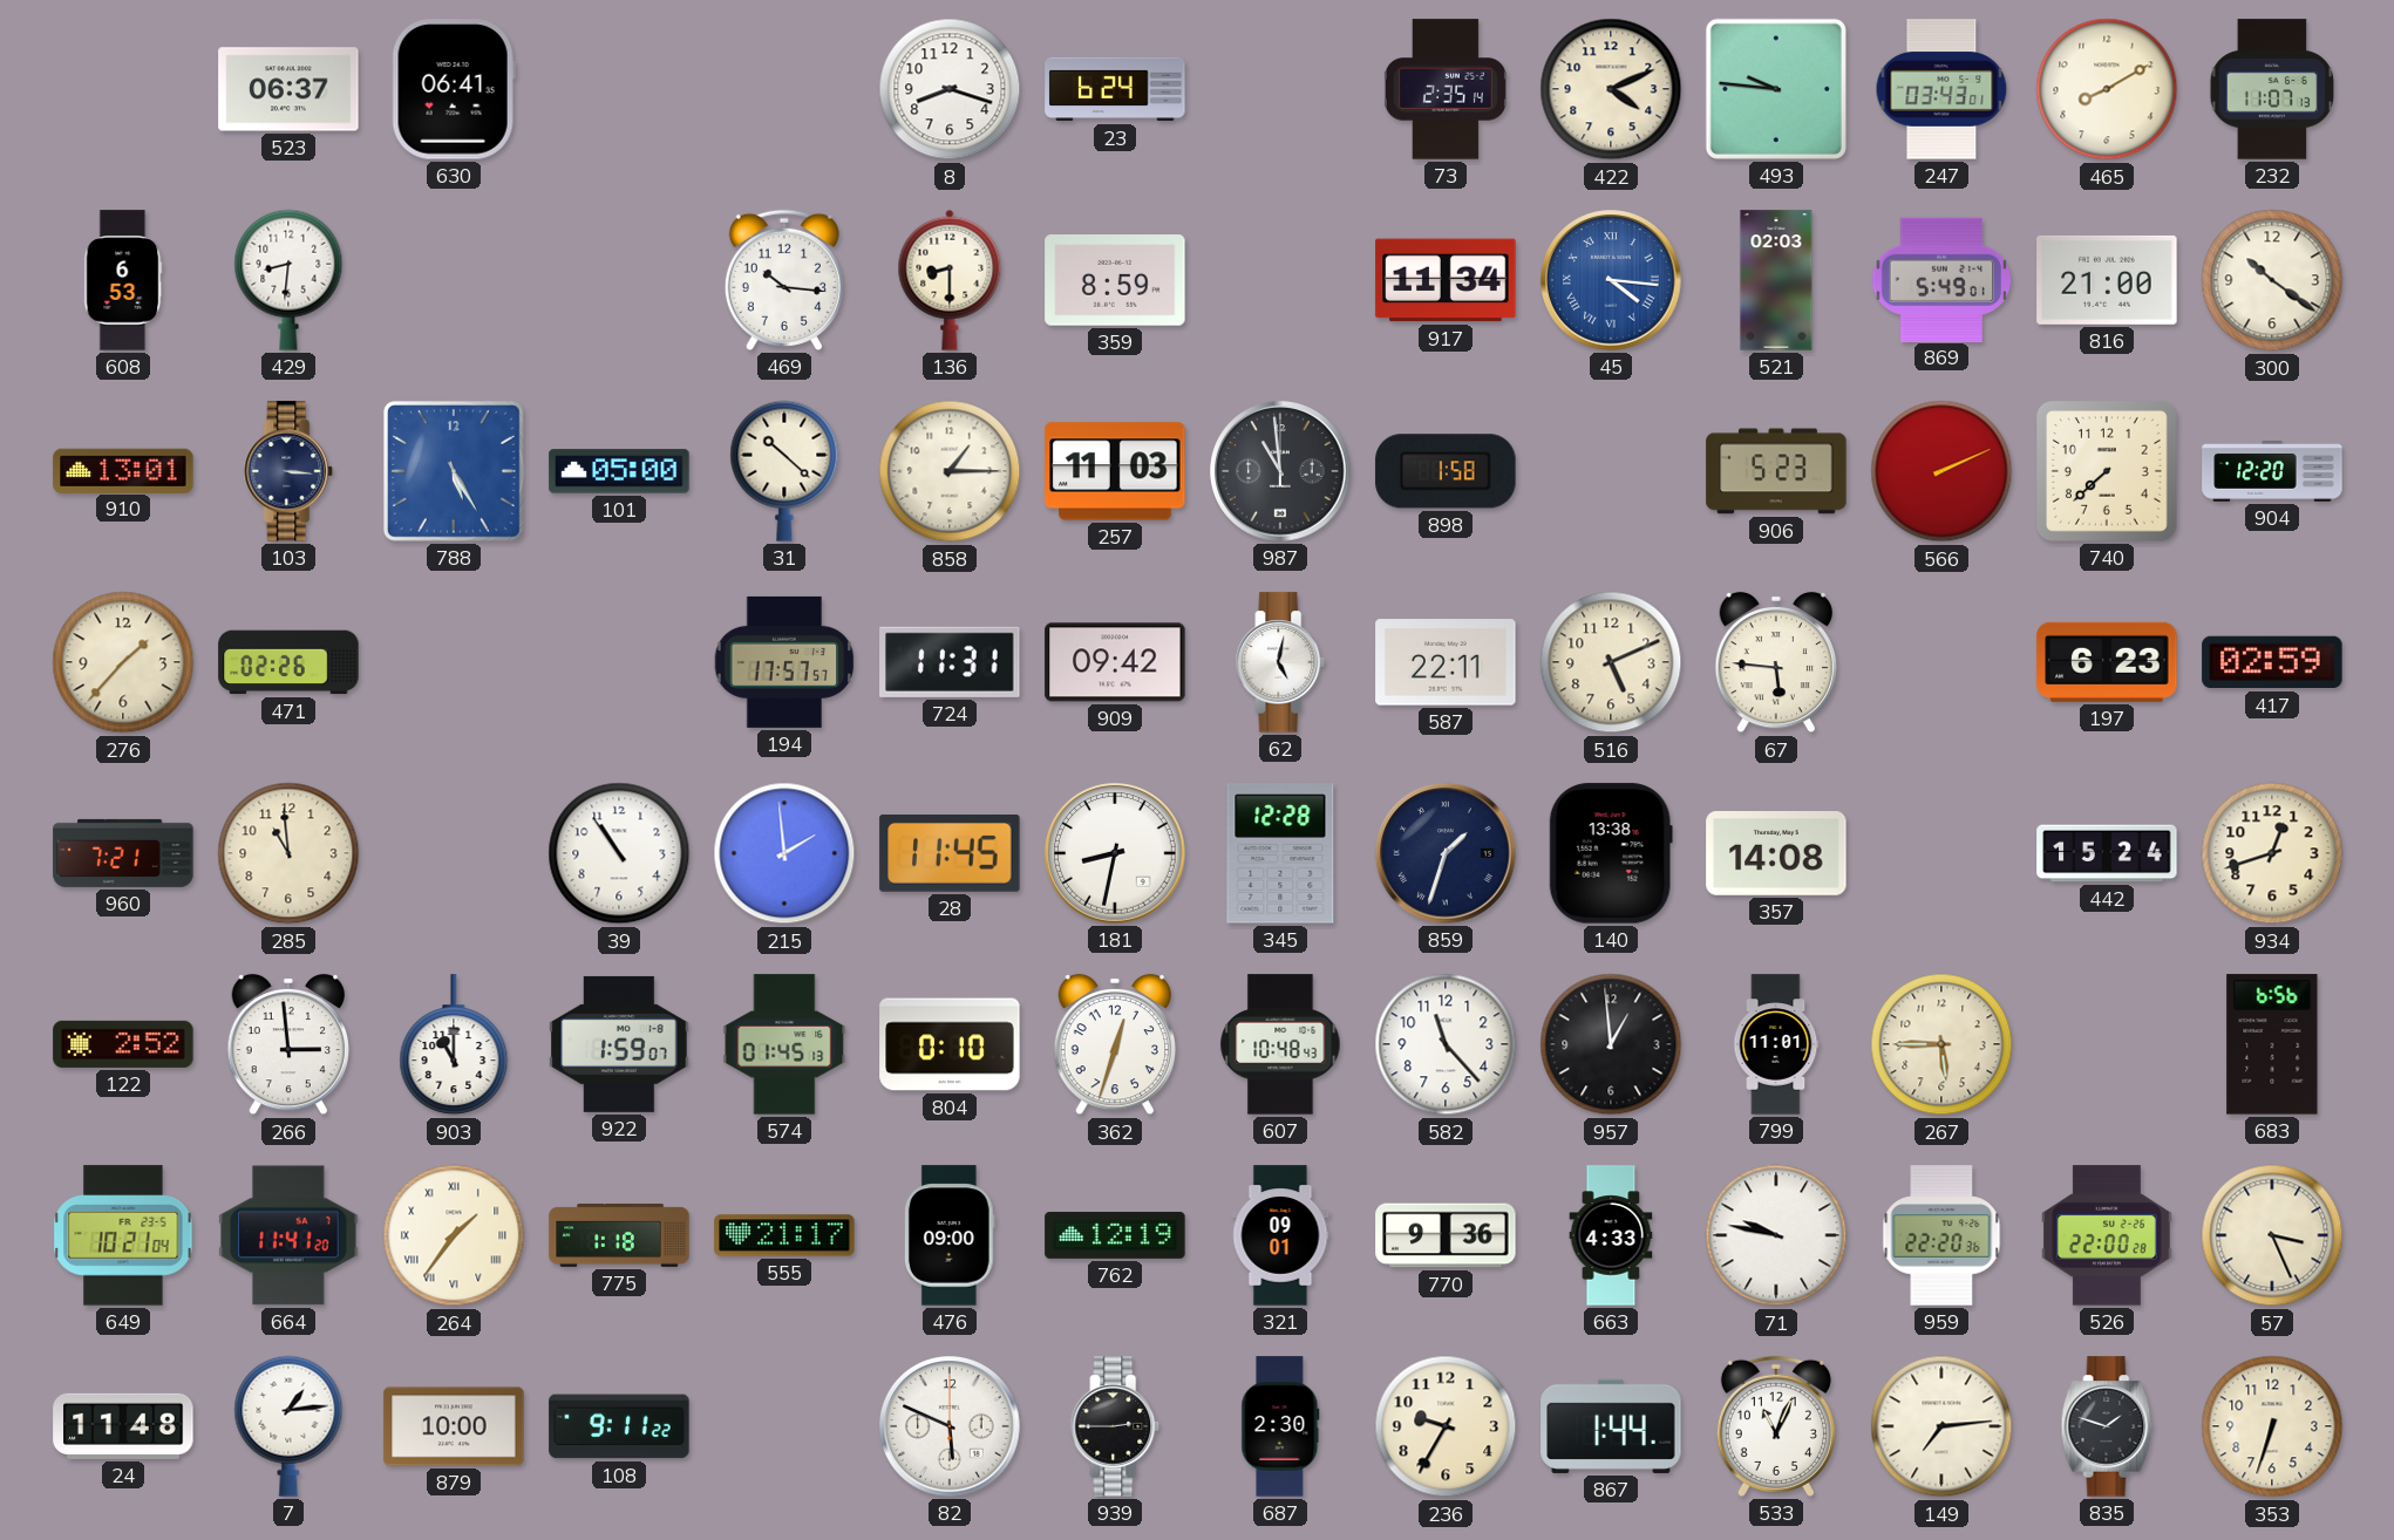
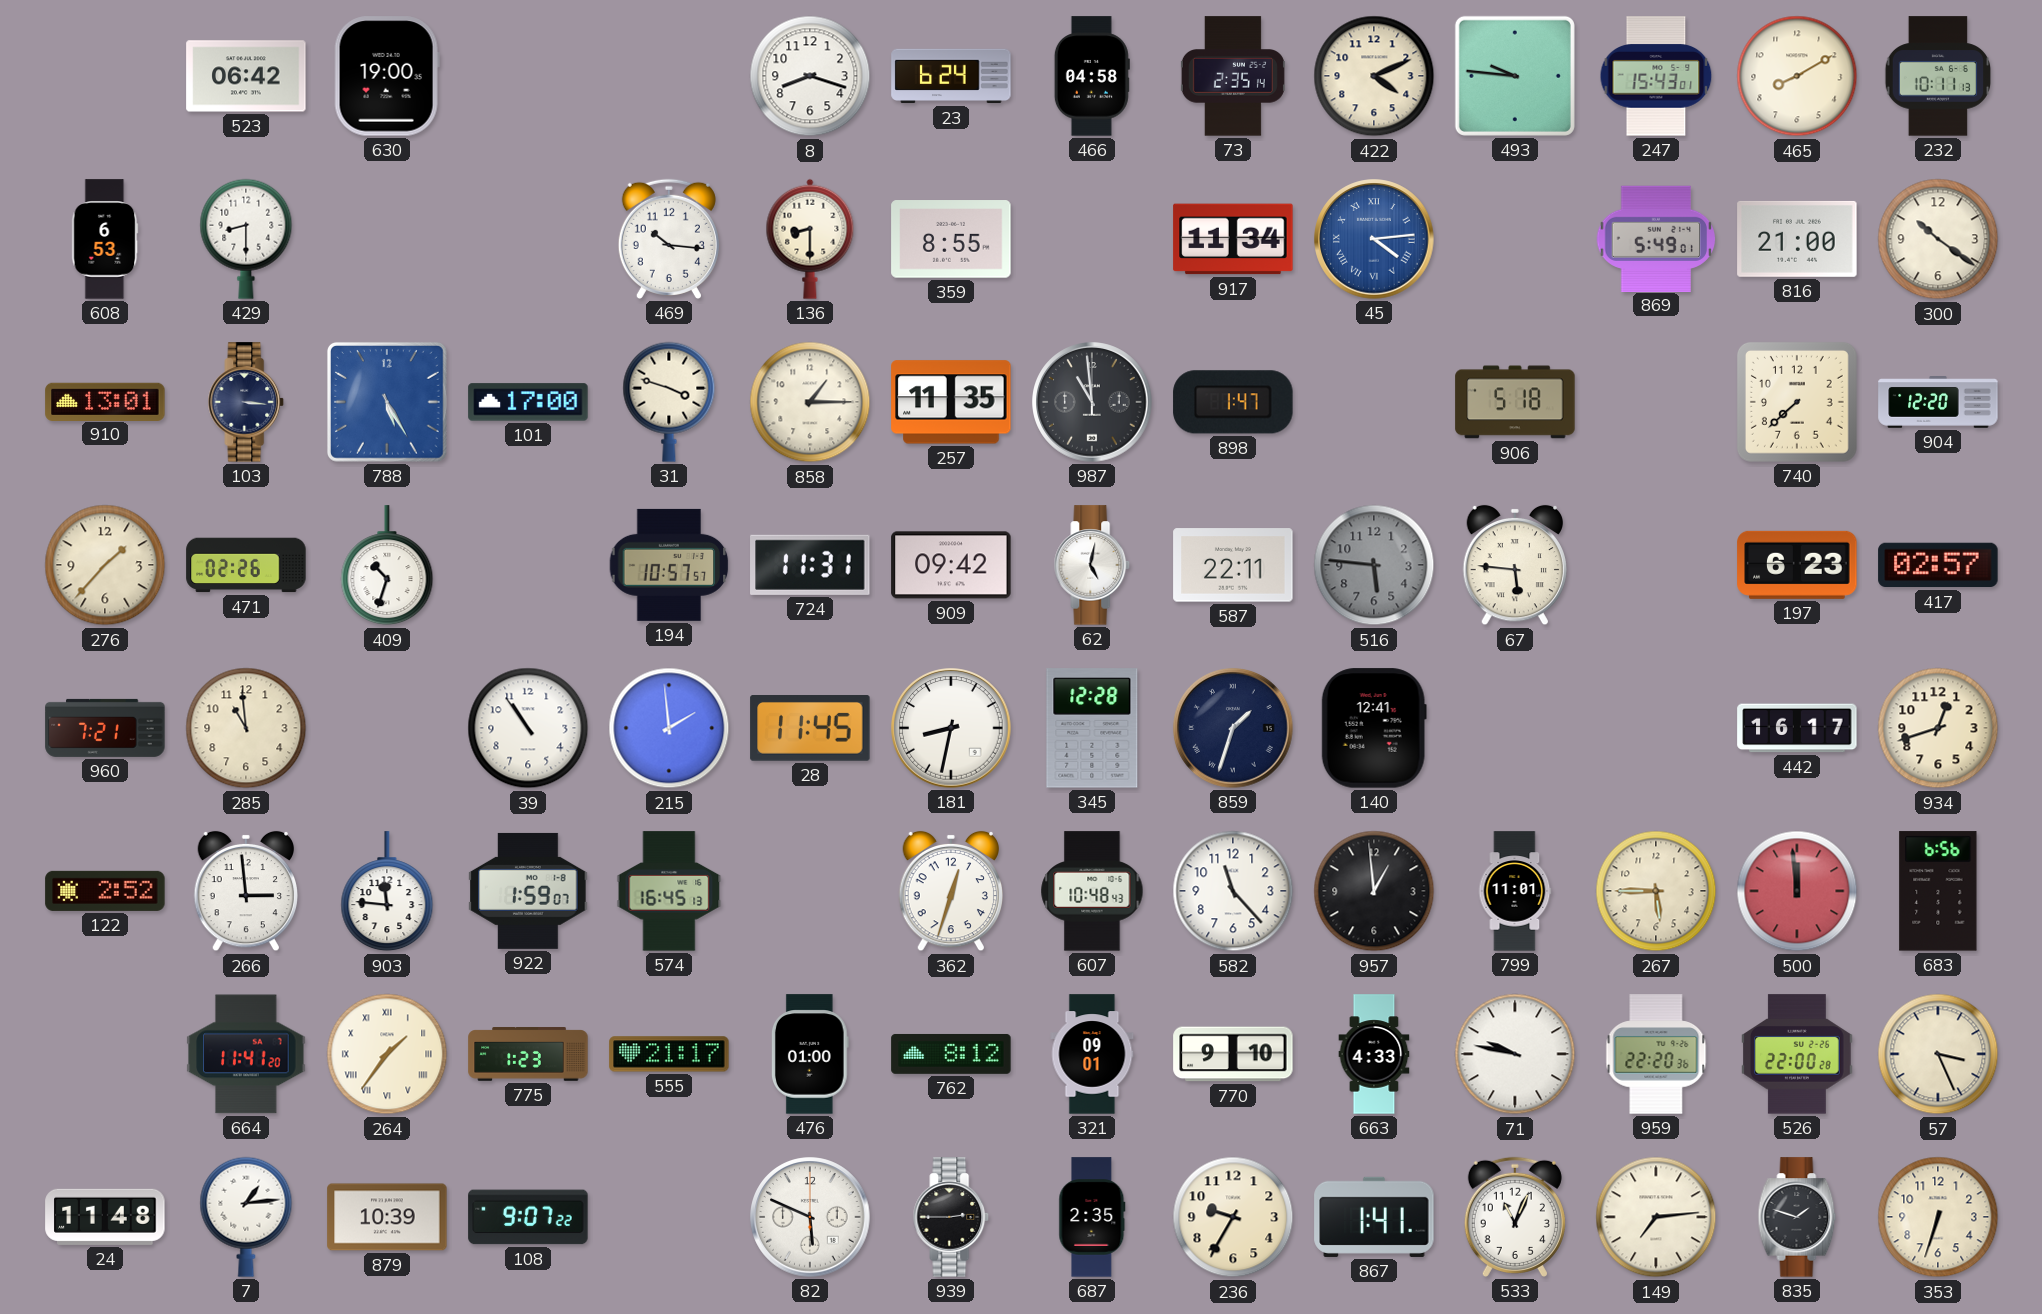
523: 06:37 -> 06:42 (246, 76)
630: 06:41 -> 19:00 (387, 76)
466: none -> 04:58 (1092, 76)
247: 03:43 -> 15:43 (1656, 76)
232: 11:07 -> 10:11 (1938, 76)
429: 8:31 -> 8:30 (246, 239)
359: 8:59 -> 8:55 (951, 239)
45: 4:16 -> 4:14 (1374, 239)
521: 02:03 -> none (1776, 280)
101: 05:00 -> 17:00 (528, 402)
31: 10:22 -> 3:48 (669, 402)
257: 11:03 -> 11:35 (951, 402)
898: 1:58 -> 1:47 (1233, 402)
906: 5:23 -> 5:18 (1515, 402)
566: 2:11 -> none (1941, 471)
409: none -> 10:33 (387, 566)
194: 17:57 -> 10:57 (669, 565)
516: 5:11 -> 5:46 (1374, 565)
516 dial: cream -> grey (1374, 565)
417: 02:59 -> 02:57 (1938, 565)
140: 13:38 -> 12:41 (1374, 728)
357: 14:08 -> none (1776, 854)
442: 15:24 -> 16:17 (1797, 728)
903: 11:00 -> 11:46 (387, 892)
574: 01:45 -> 16:45 (669, 891)
804: 0:10 -> none (950, 1044)
500: none -> 11:59 (1797, 891)
649: 10:21 -> none (123, 1235)
775: 1:18 -> 1:23 (528, 1054)
476: 09:00 -> 01:00 (810, 1054)
762: 12:19 -> 8:12 (951, 1054)
770: 9:36 -> 9:10 (1233, 1054)
879: 10:00 -> 10:39 (387, 1217)
108: 9:11 -> 9:07 (528, 1217)
687: 2:30 -> 2:35 (1092, 1217)
867: 1:44 -> 1:41 (1374, 1217)
